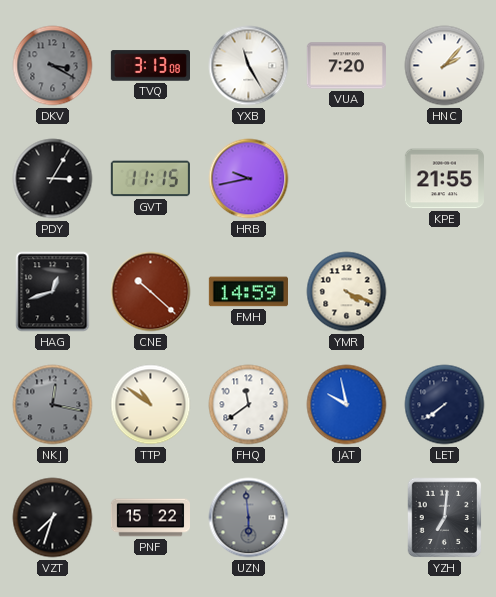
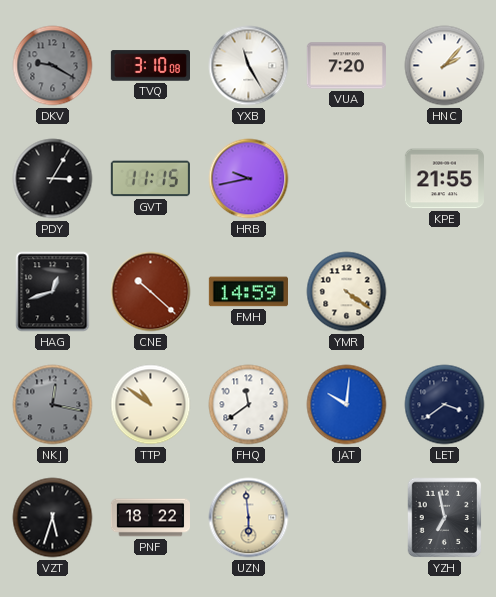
DKV: 3:20 -> 9:20 (53, 66)
TVQ: 3:13 -> 3:10 (150, 66)
YMR: 4:19 -> 4:21 (347, 292)
JAT: 9:58 -> 10:01 (347, 405)
LET: 7:39 -> 3:39 (445, 405)
VZT: 7:33 -> 5:33 (53, 518)
PNF: 15:22 -> 18:22 (150, 518)
UZN dial: grey -> cream (249, 518)
YZH: 7:01 -> 6:58 (445, 518)
